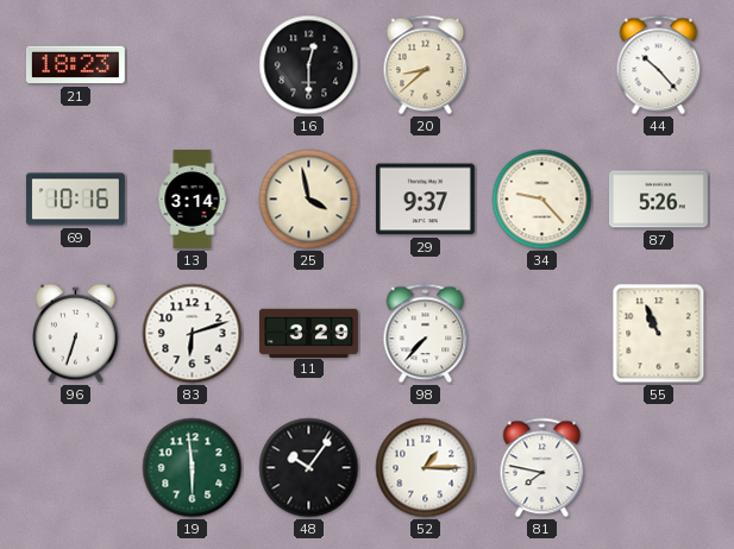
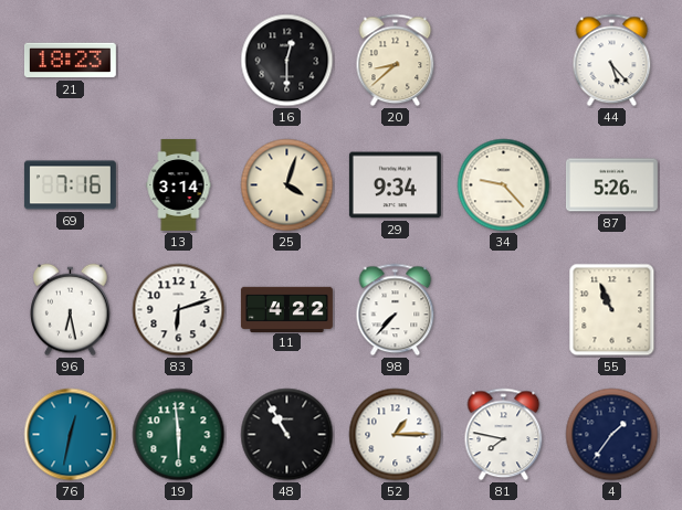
44: 10:23 -> 5:23 (612, 61)
69: 10:16 -> 7:16 (70, 185)
25: 3:58 -> 4:03 (287, 185)
29: 9:37 -> 9:34 (395, 185)
96: 6:33 -> 6:28 (71, 310)
11: 3:29 -> 4:22 (287, 309)
76: none -> 12:32 (71, 435)
48: 10:06 -> 10:55 (287, 435)
4: none -> 1:36 (612, 435)
